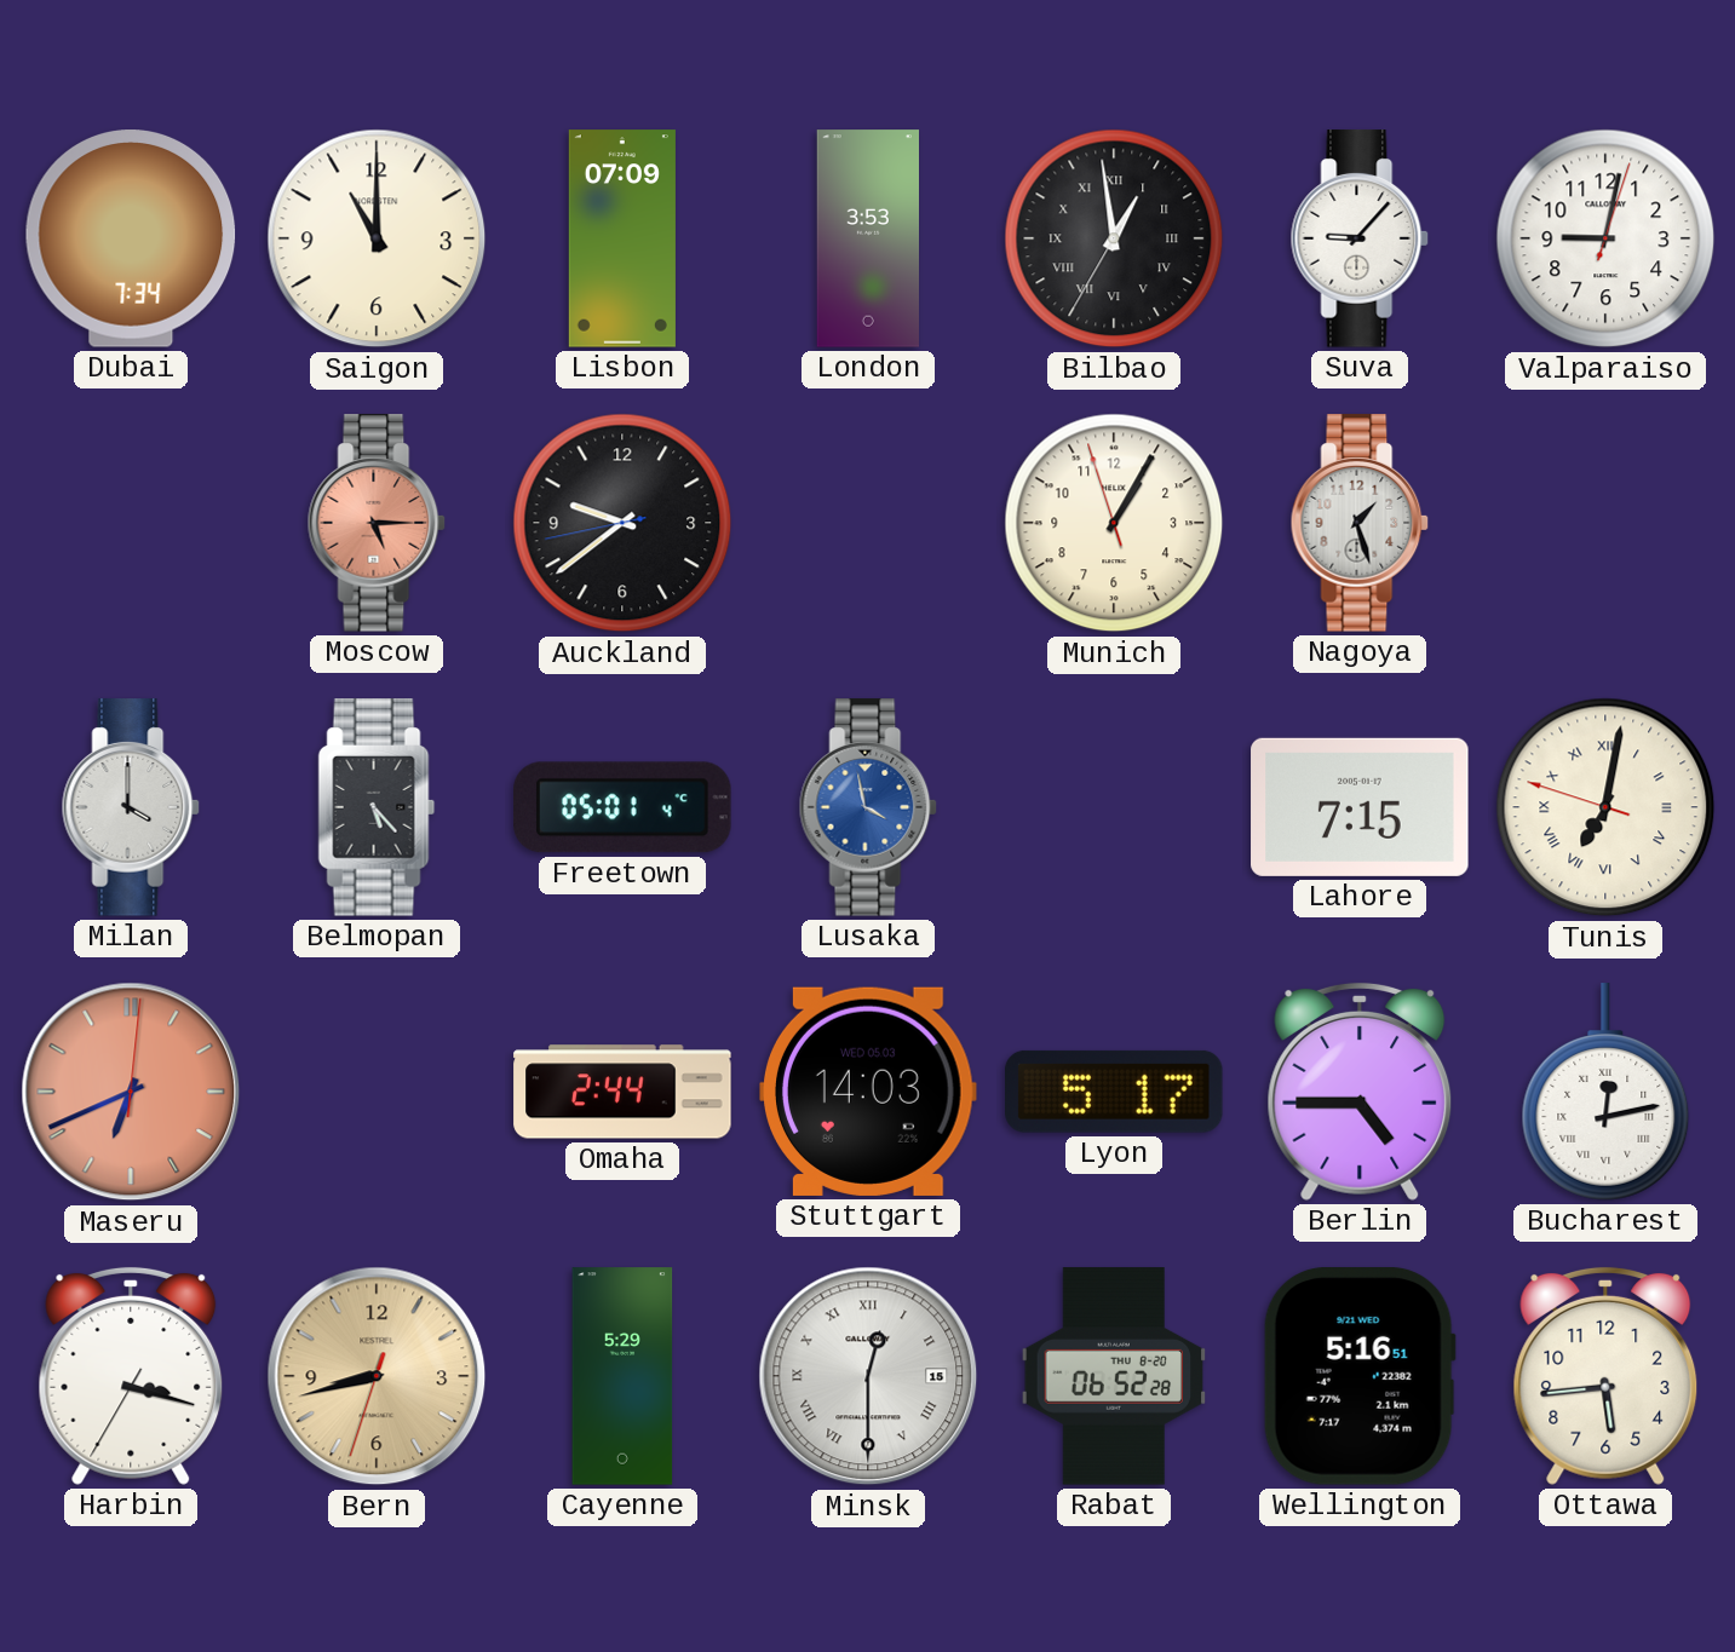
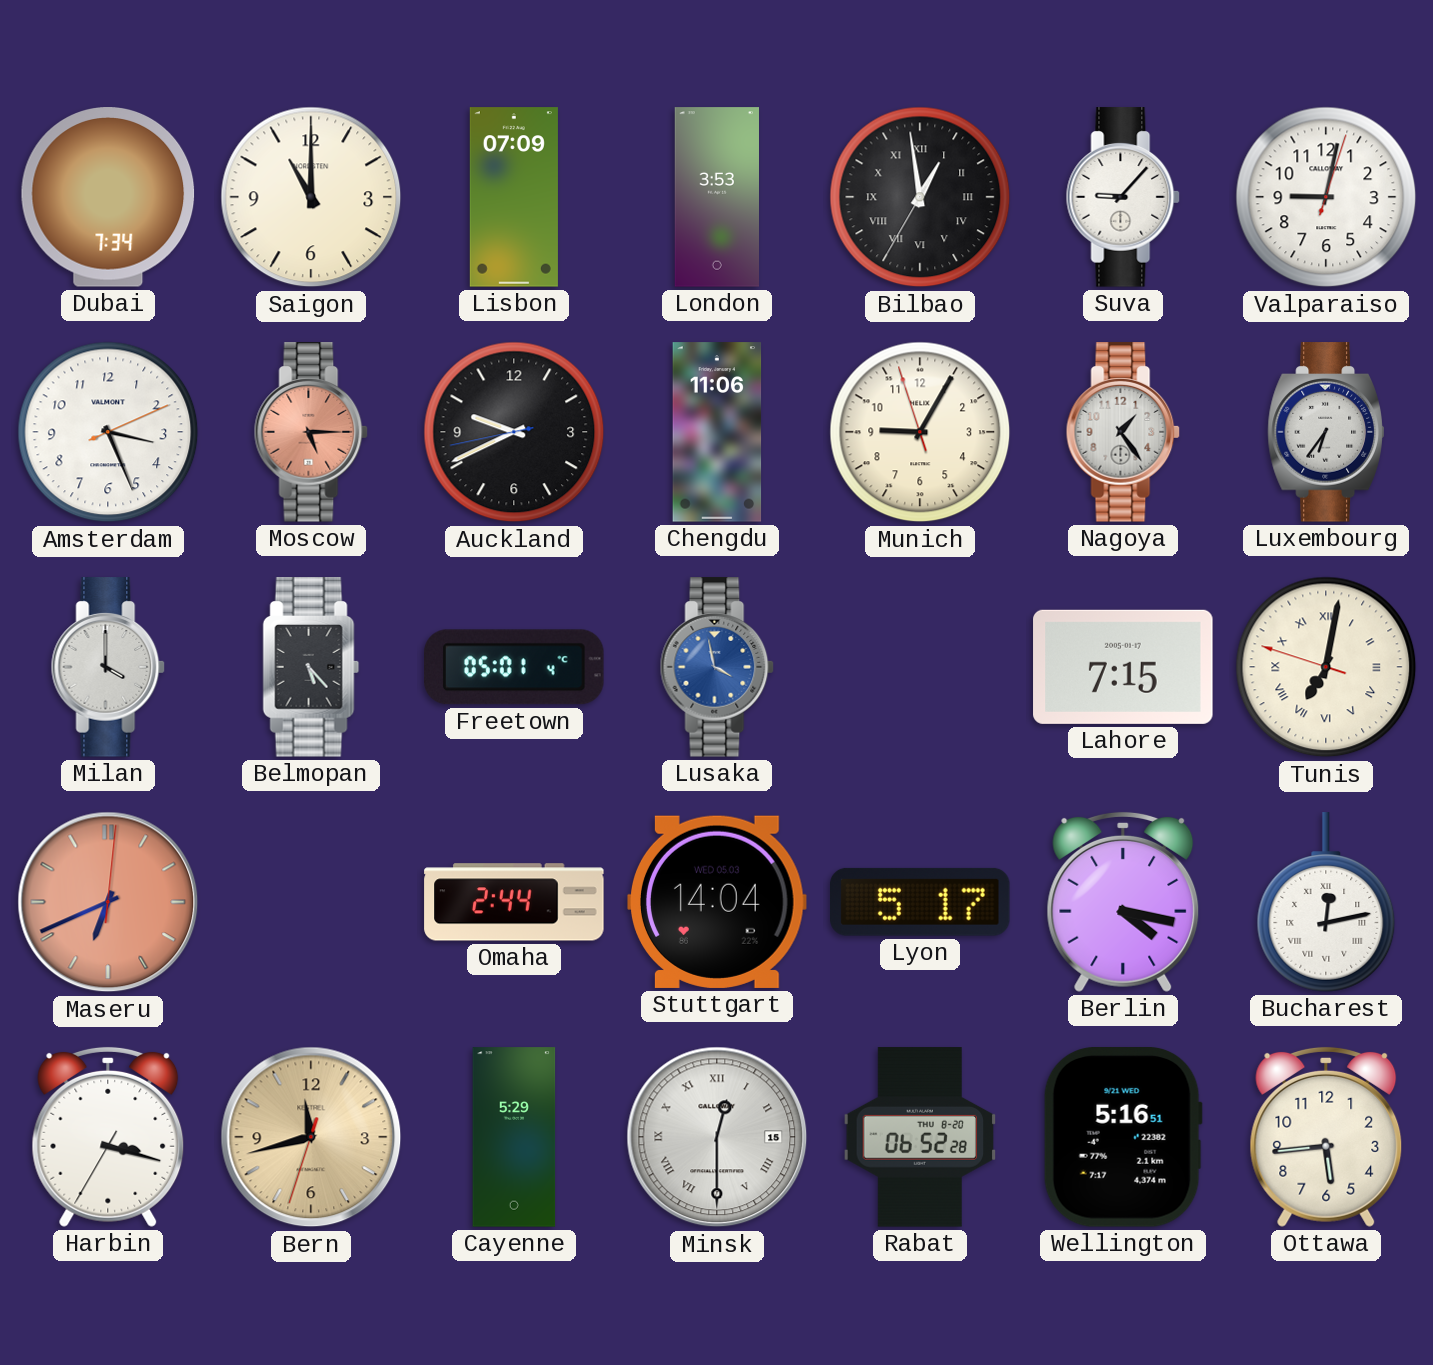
Amsterdam: none -> 3:26 (108, 432)
Auckland: 9:38 -> 9:40 (514, 432)
Chengdu: none -> 11:06 (717, 432)
Munich: 1:04 -> 9:04 (920, 432)
Nagoya: 1:27 -> 1:24 (1123, 432)
Luxembourg: none -> 6:36 (1326, 432)
Stuttgart: 14:03 -> 14:04 (717, 902)
Berlin: 4:45 -> 4:17 (1123, 902)
Bern: 8:42 -> 11:42 (311, 1137)
